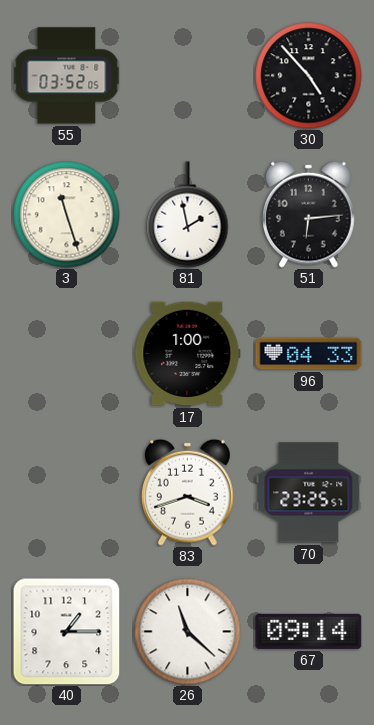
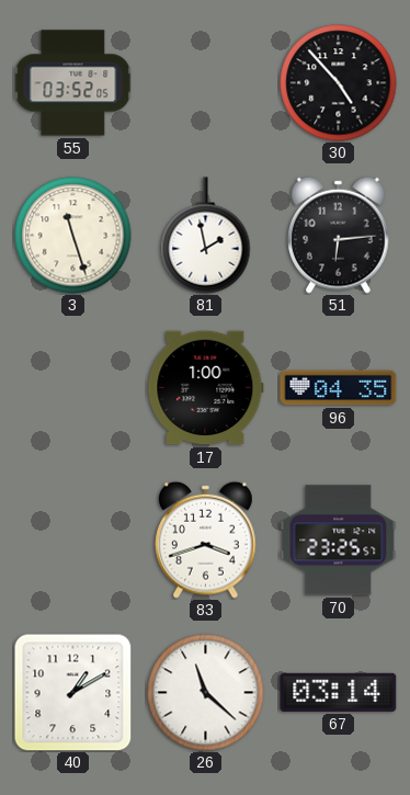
96: 04:33 -> 04:35 (339, 388)
40: 1:15 -> 1:10 (72, 692)
67: 09:14 -> 03:14 (339, 692)
